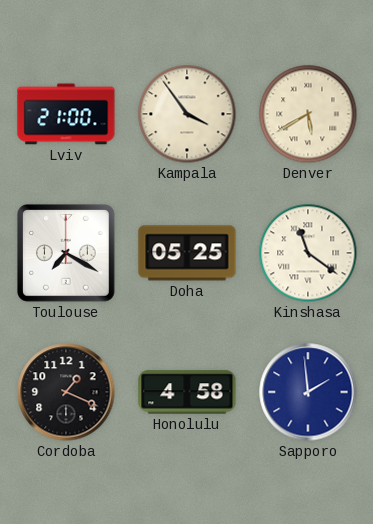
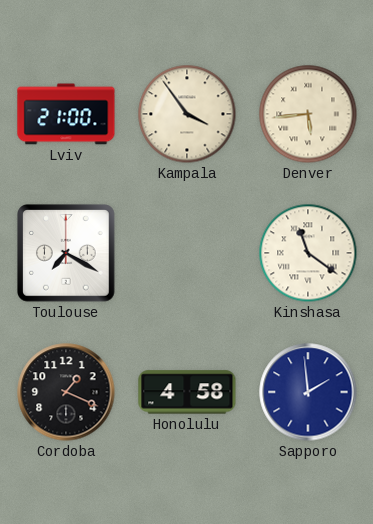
Denver: 5:40 -> 5:44 (308, 114)
Doha: 05:25 -> none (187, 253)
